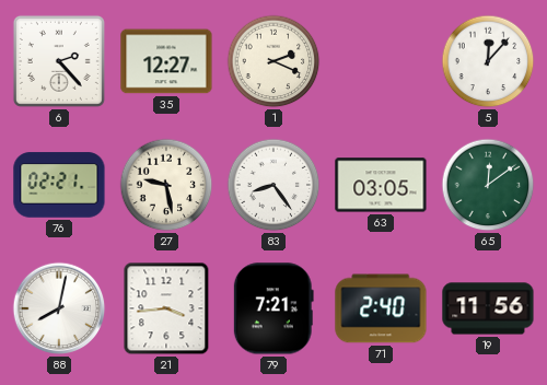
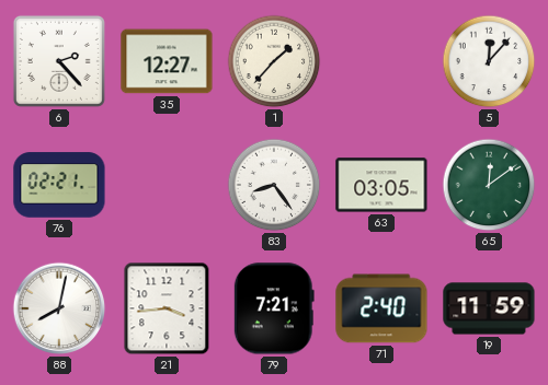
1: 2:19 -> 1:37 (274, 61)
27: 9:28 -> none (166, 185)
19: 11:56 -> 11:59 (489, 308)
